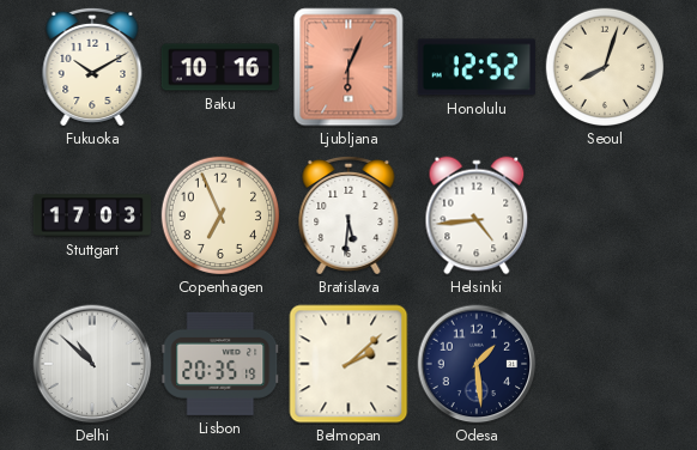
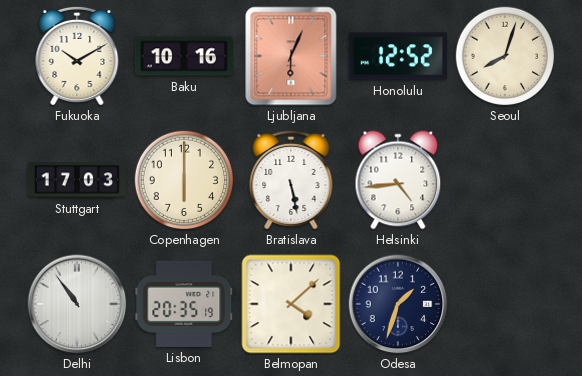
Copenhagen: 6:56 -> 6:00 (184, 180)
Bratislava: 5:31 -> 5:28 (291, 180)
Delhi: 10:52 -> 10:54 (77, 304)
Belmopan: 2:08 -> 4:08 (291, 304)
Odesa: 1:29 -> 1:33 (398, 304)
